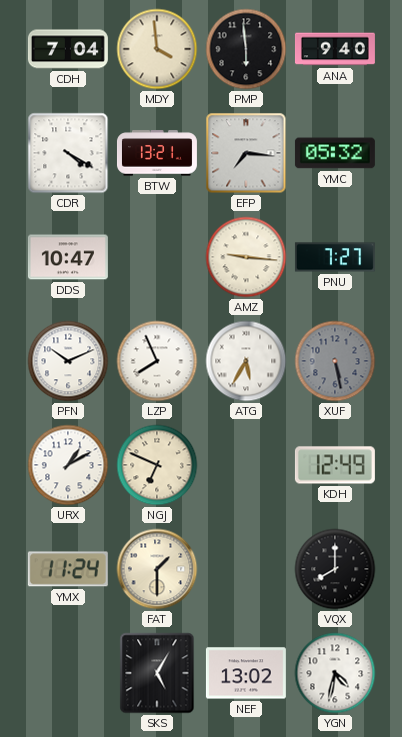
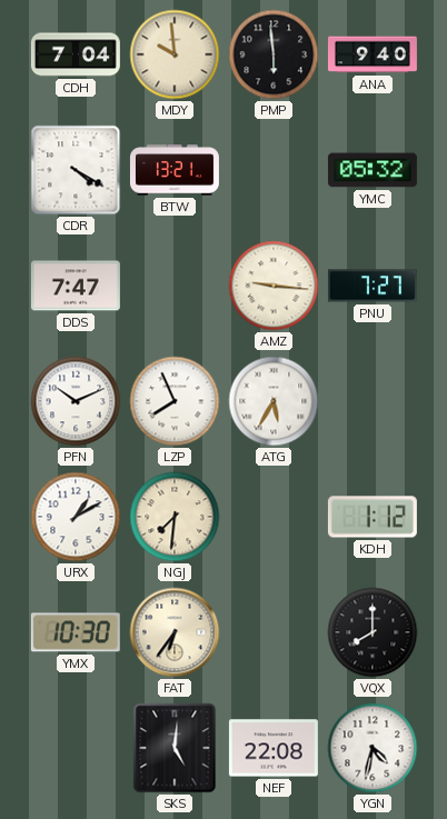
MDY: 3:59 -> 9:59 (175, 54)
EFP: 7:16 -> none (246, 153)
DDS: 10:47 -> 7:47 (76, 286)
XUF: 5:28 -> none (335, 361)
NGJ: 6:49 -> 7:31 (175, 517)
KDH: 12:49 -> 1:12 (372, 517)
YMX: 11:24 -> 10:30 (76, 632)
FAT: 1:30 -> 6:36 (175, 632)
SKS: 5:05 -> 5:01 (175, 748)
NEF: 13:02 -> 22:08 (274, 748)
